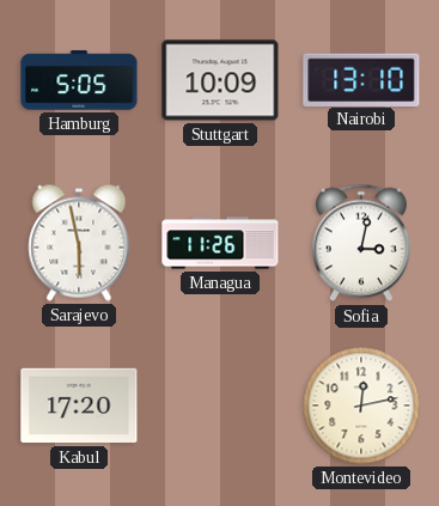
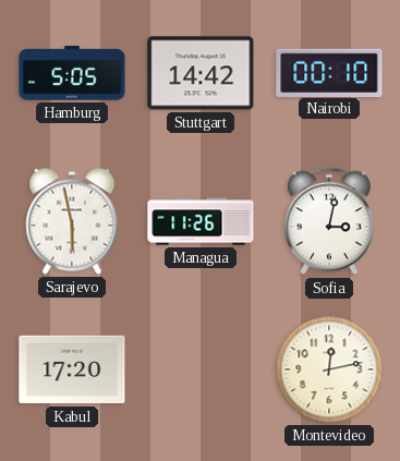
Stuttgart: 10:09 -> 14:42 (201, 73)
Nairobi: 13:10 -> 00:10 (329, 72)
